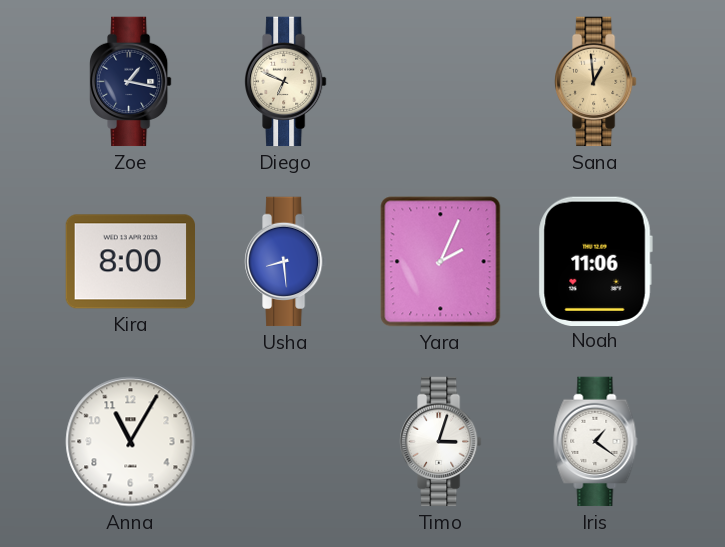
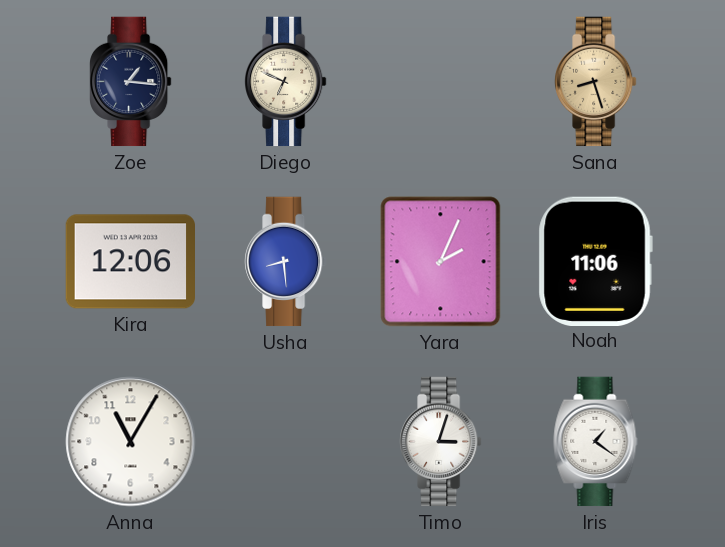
Zoe: 1:17 -> 1:16 (131, 82)
Sana: 12:59 -> 8:27 (596, 82)
Kira: 8:00 -> 12:06 (130, 262)
